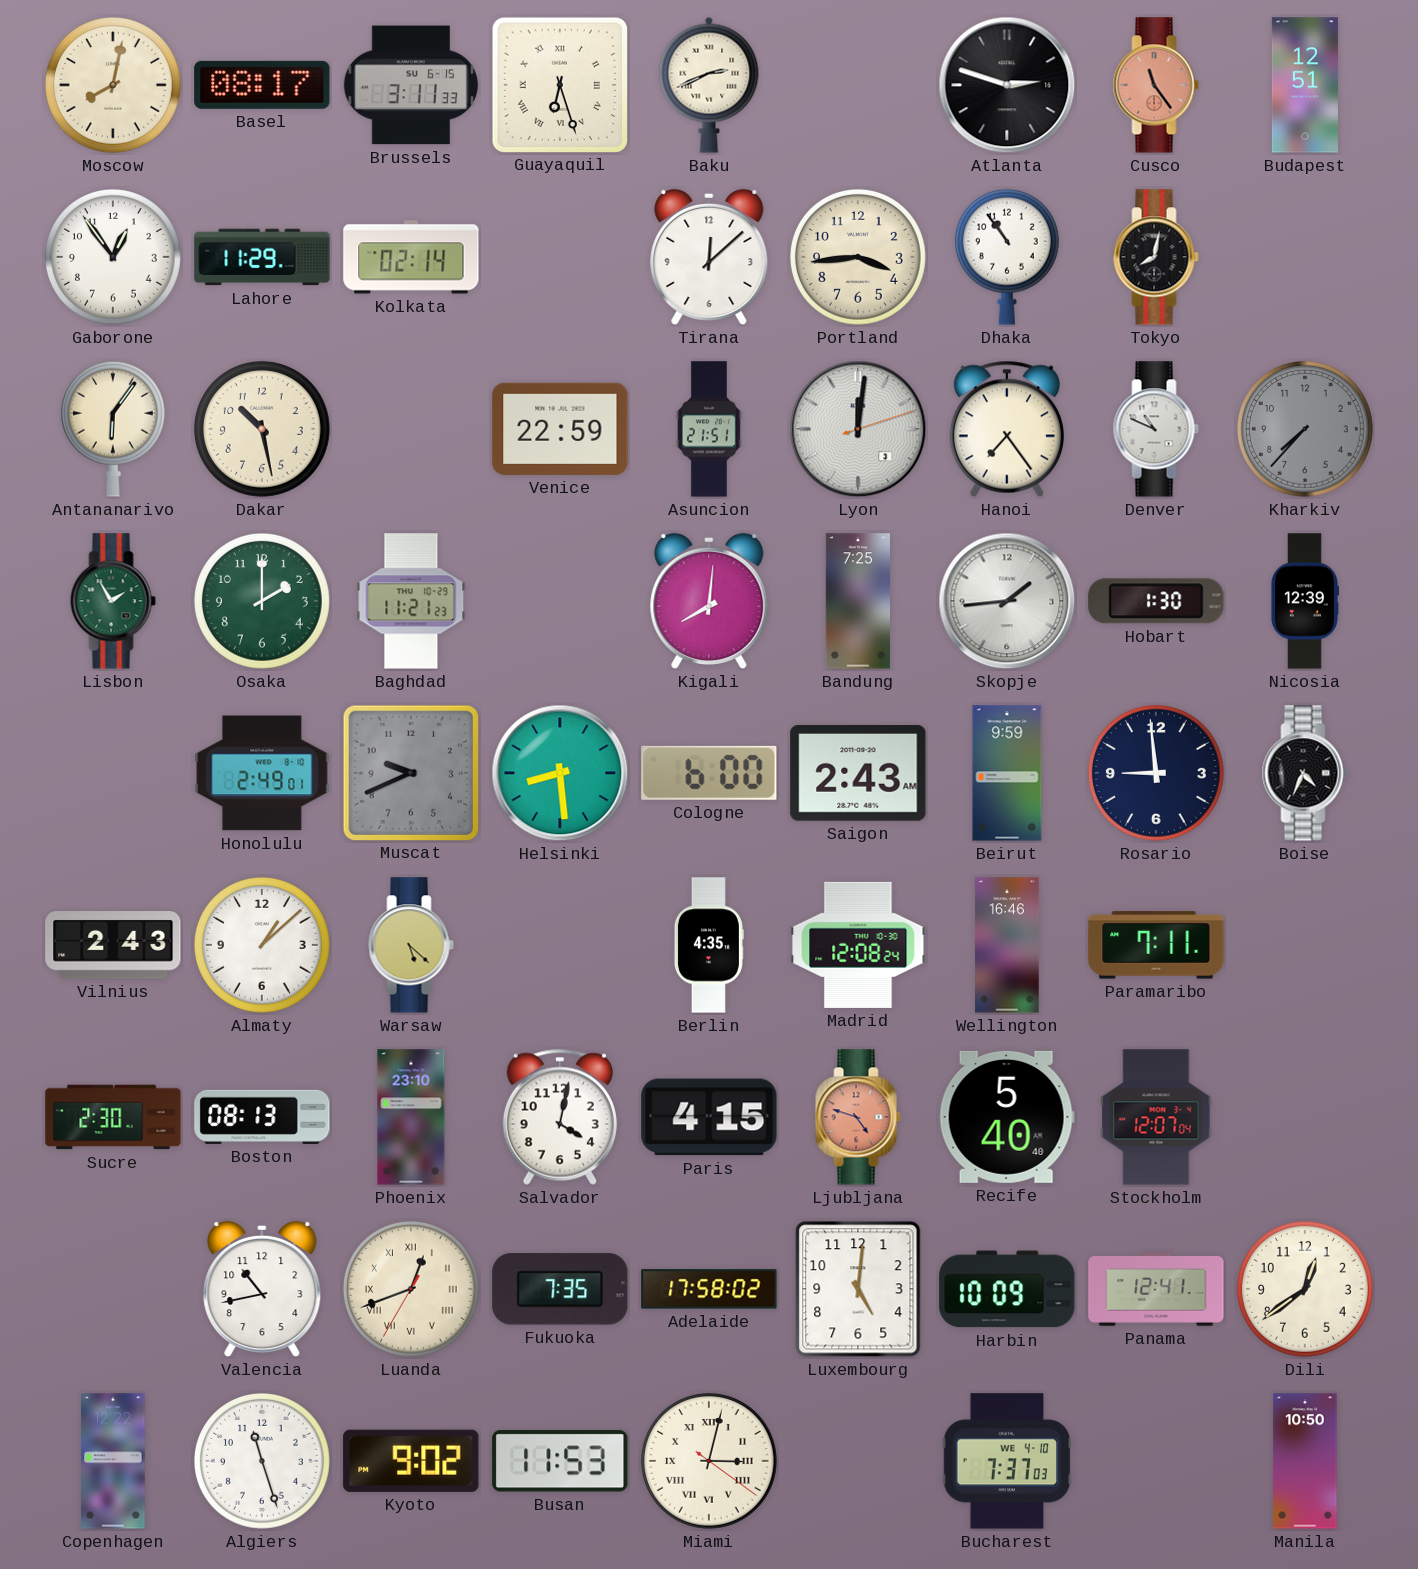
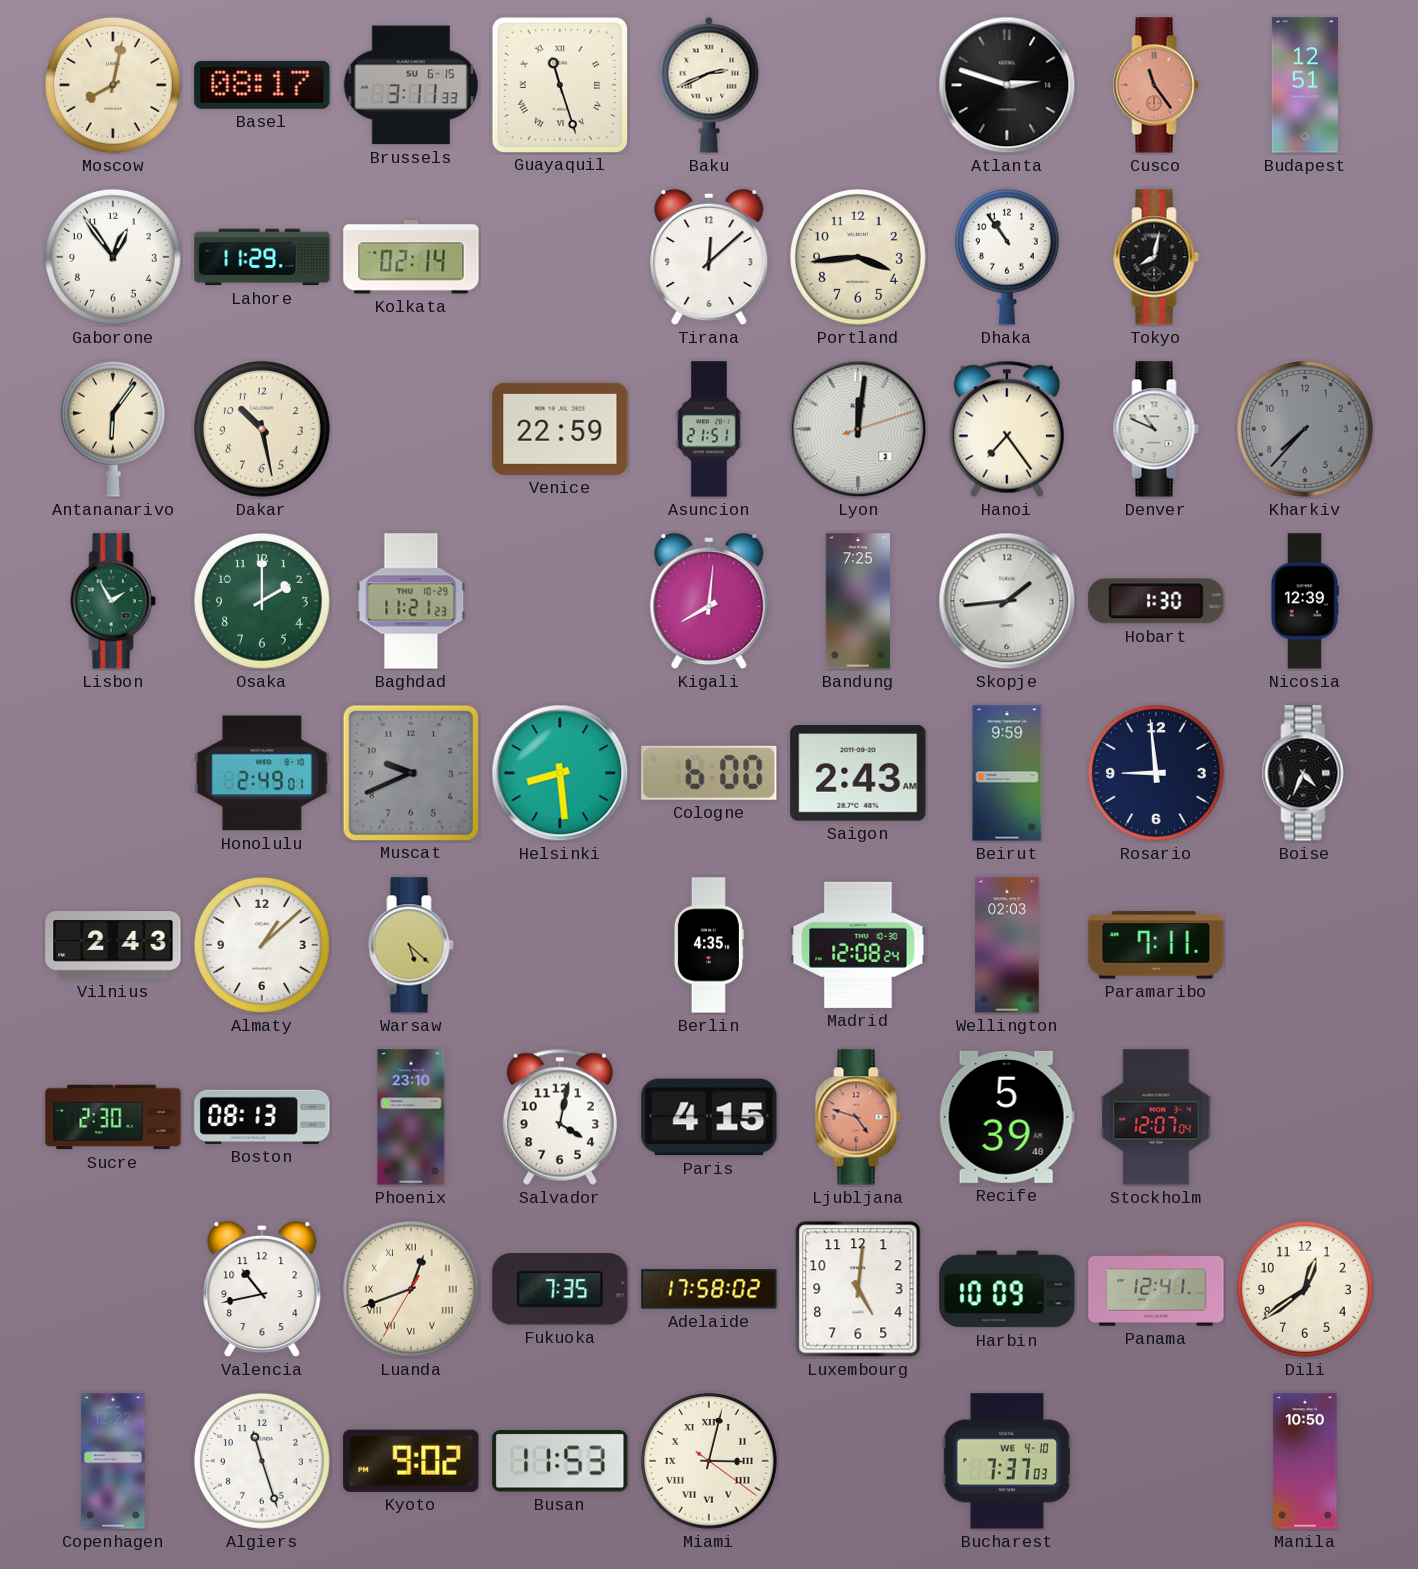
Guayaquil: 6:27 -> 11:27 (559, 84)
Wellington: 16:46 -> 02:03 (1007, 945)
Recife: 5:40 -> 5:39 (1007, 1117)
